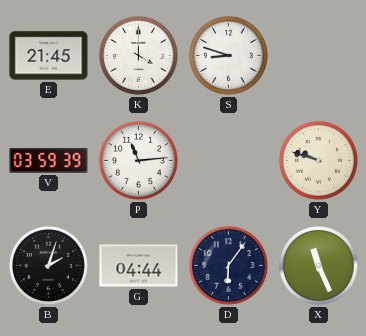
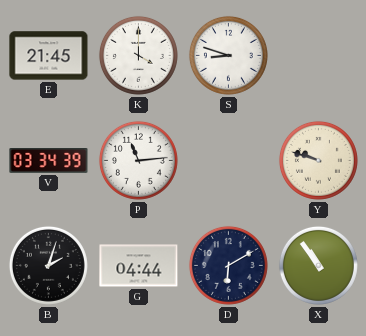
V: 03:59 -> 03:34 (49, 161)
D: 6:06 -> 6:10 (228, 265)
X: 11:26 -> 10:54 (318, 265)
